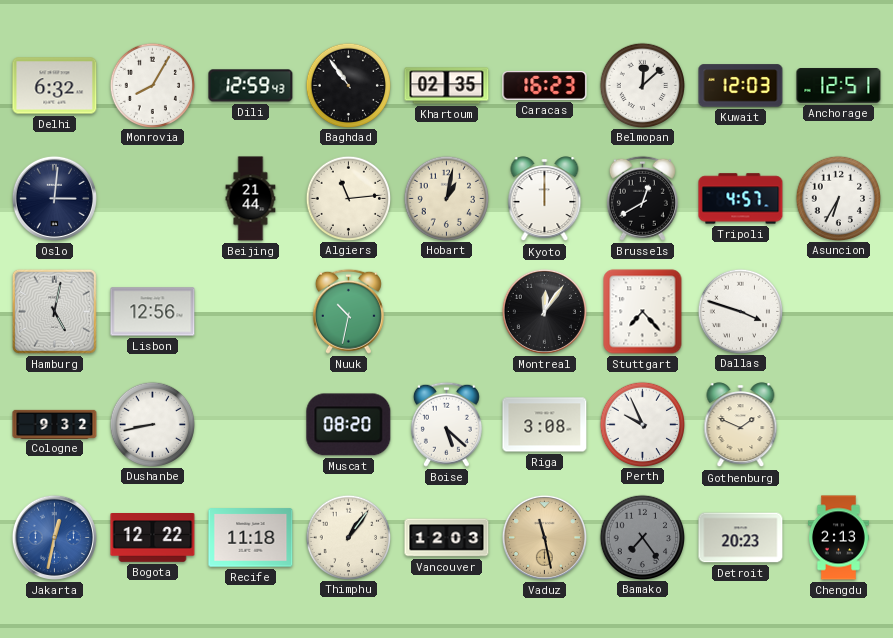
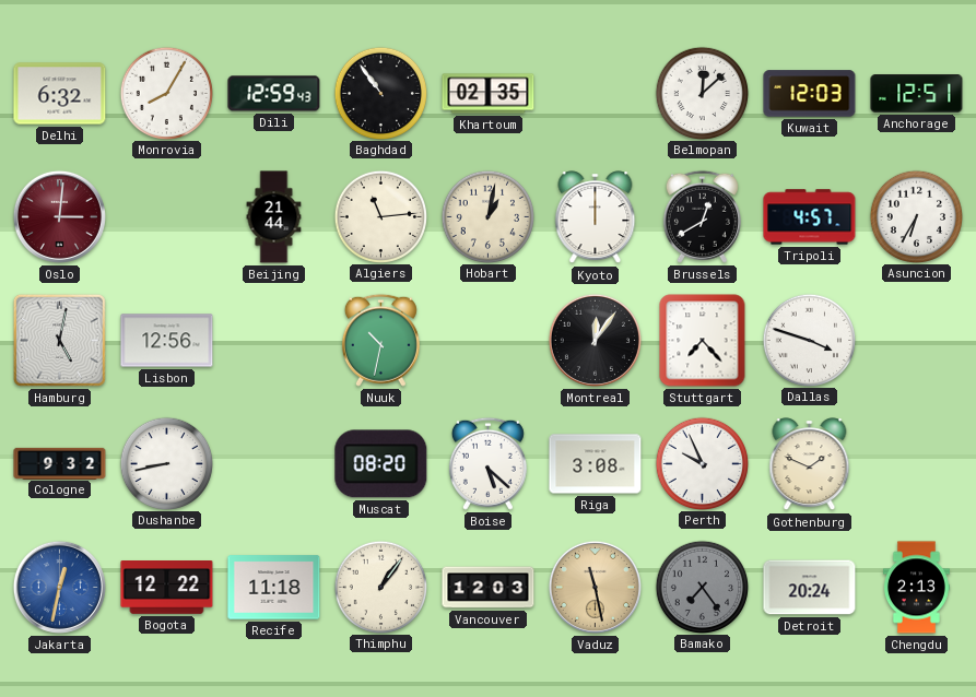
Caracas: 16:23 -> none (545, 86)
Oslo dial: navy -> burgundy (59, 216)
Detroit: 20:23 -> 20:24 (810, 588)
